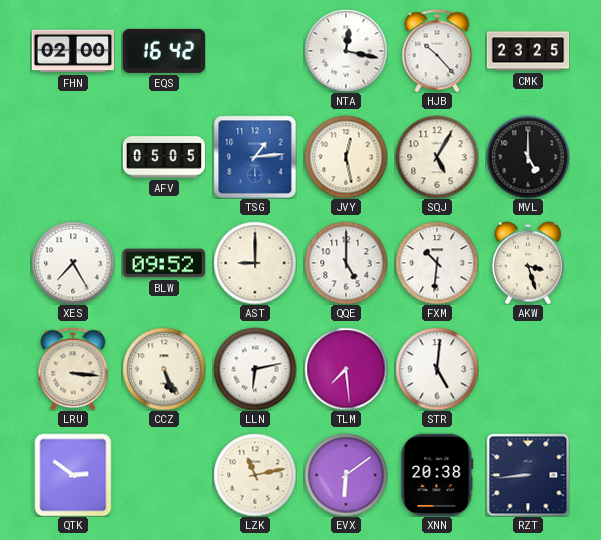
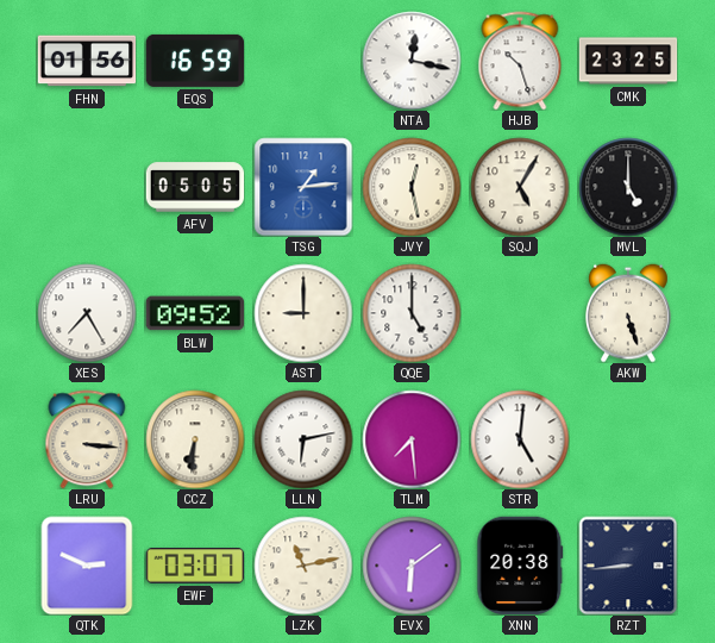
FHN: 02:00 -> 01:56 (87, 61)
EQS: 16:42 -> 16:59 (194, 61)
HJB: 10:23 -> 10:27 (520, 61)
FXM: 10:31 -> none (437, 263)
AKW: 3:27 -> 5:27 (629, 313)
CCZ: 5:26 -> 6:31 (195, 439)
QTK: 2:51 -> 2:49 (87, 566)
EWF: none -> 03:07 (195, 566)
